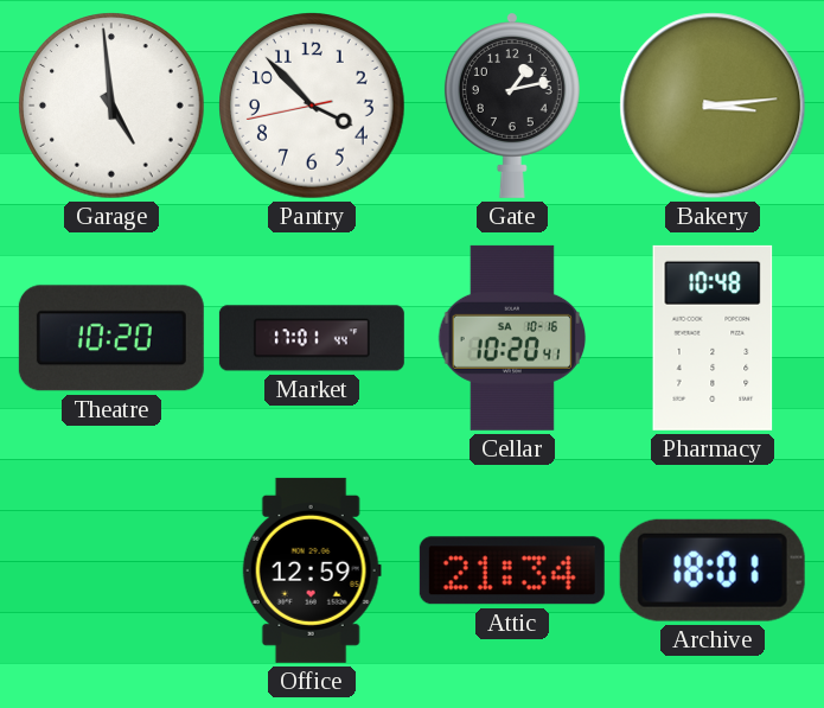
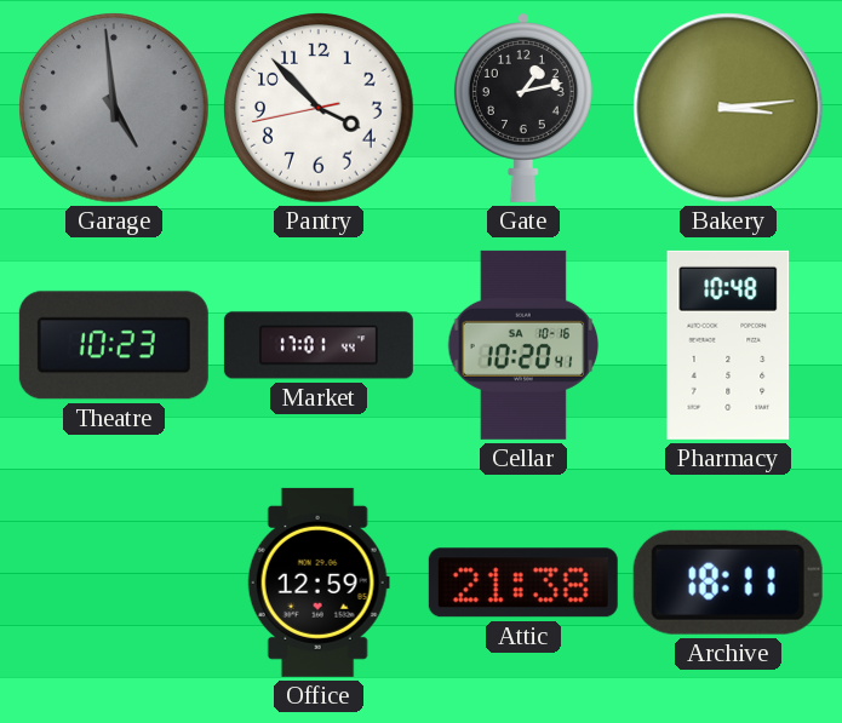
Garage dial: white -> grey (114, 108)
Theatre: 10:20 -> 10:23 (114, 345)
Attic: 21:34 -> 21:38 (523, 583)
Archive: 18:01 -> 18:11 (728, 583)
